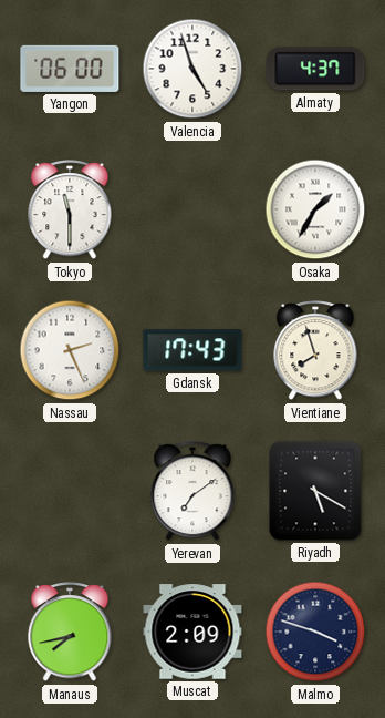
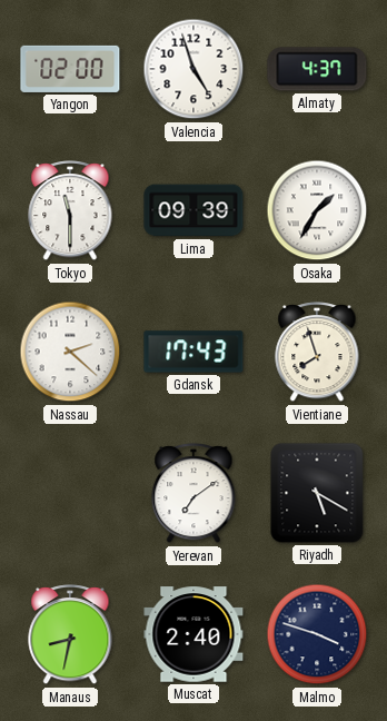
Yangon: 06:00 -> 02:00 (70, 69)
Lima: none -> 09:39 (193, 210)
Nassau: 2:26 -> 2:22 (70, 352)
Manaus: 7:43 -> 8:32 (70, 635)
Muscat: 2:09 -> 2:40 (193, 634)
